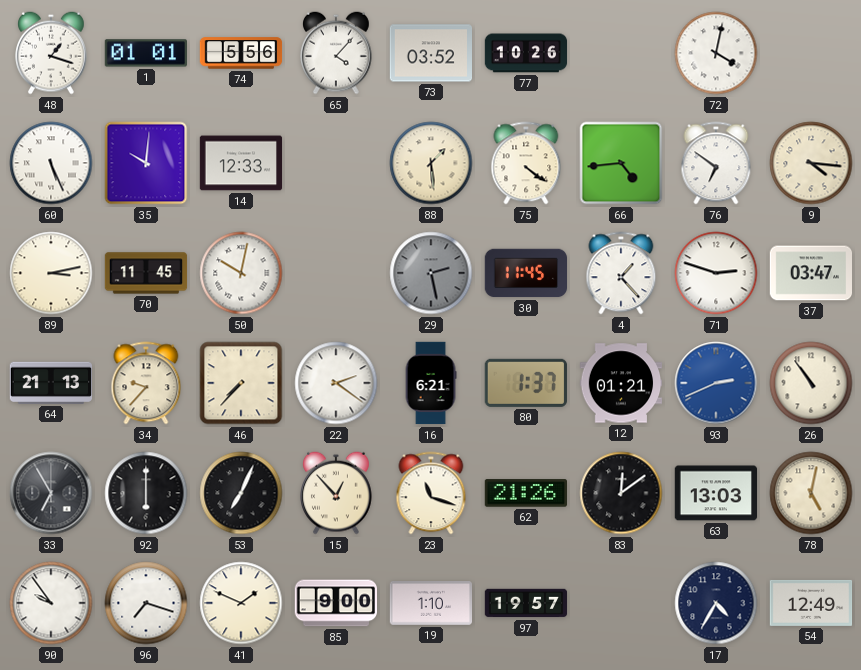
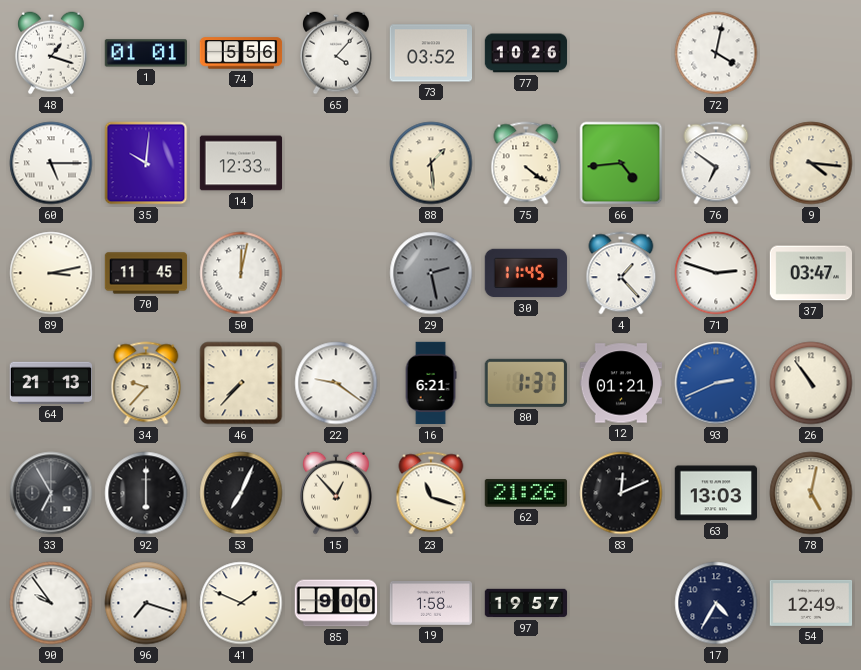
60: 5:26 -> 5:15 (51, 163)
50: 10:02 -> 12:02 (241, 273)
22: 2:21 -> 9:21 (336, 383)
83: 12:09 -> 12:11 (621, 493)
19: 1:10 -> 1:58 (431, 604)
